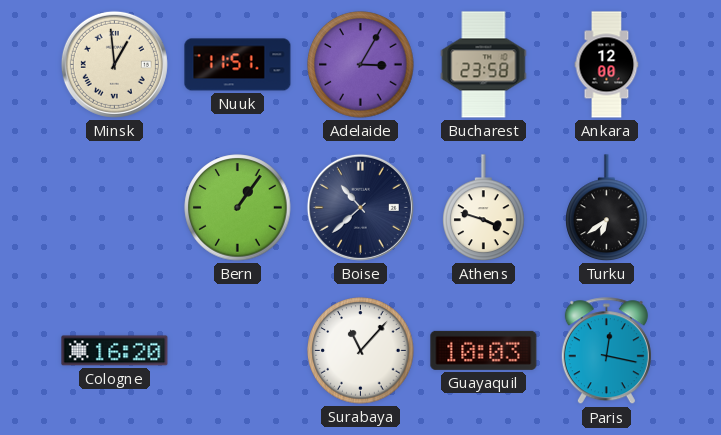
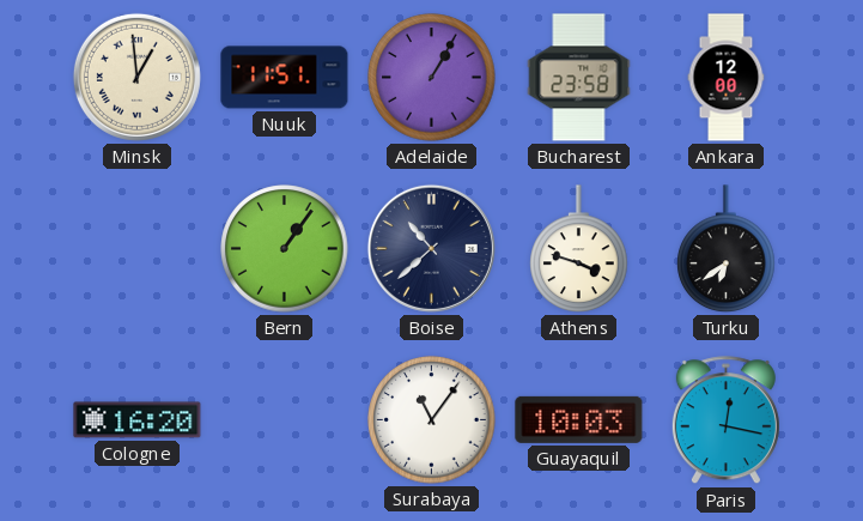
Adelaide: 3:05 -> 1:05 (432, 78)
Surabaya: 11:07 -> 11:06 (432, 420)
